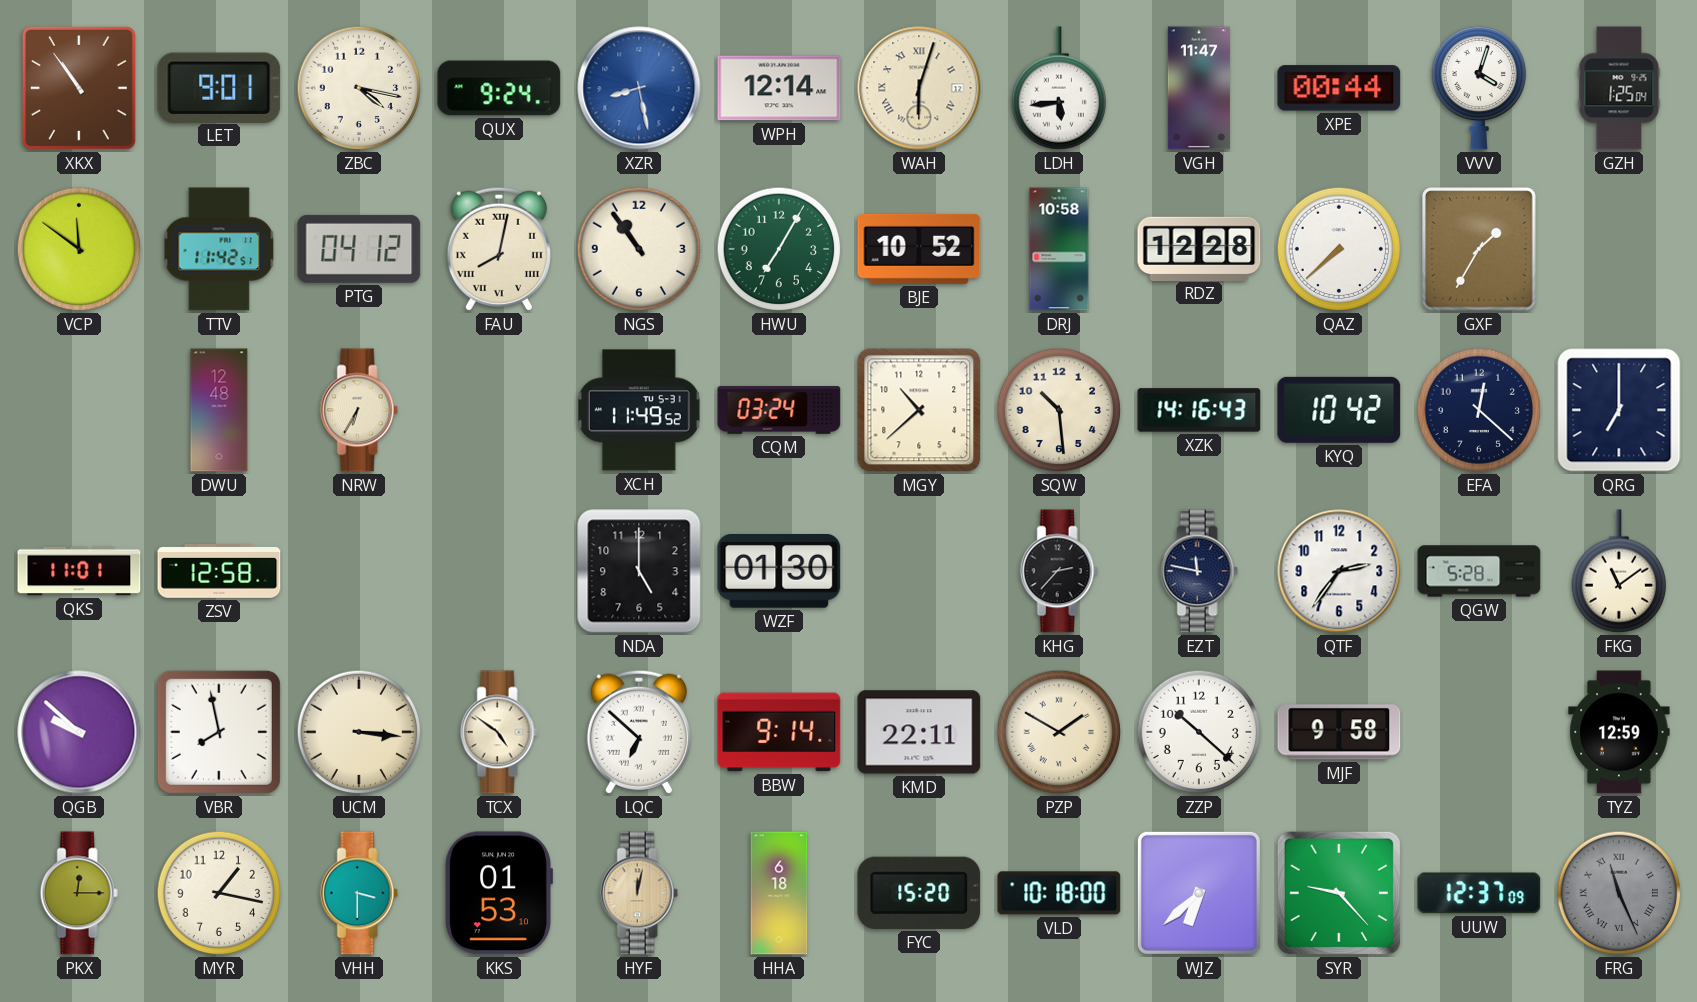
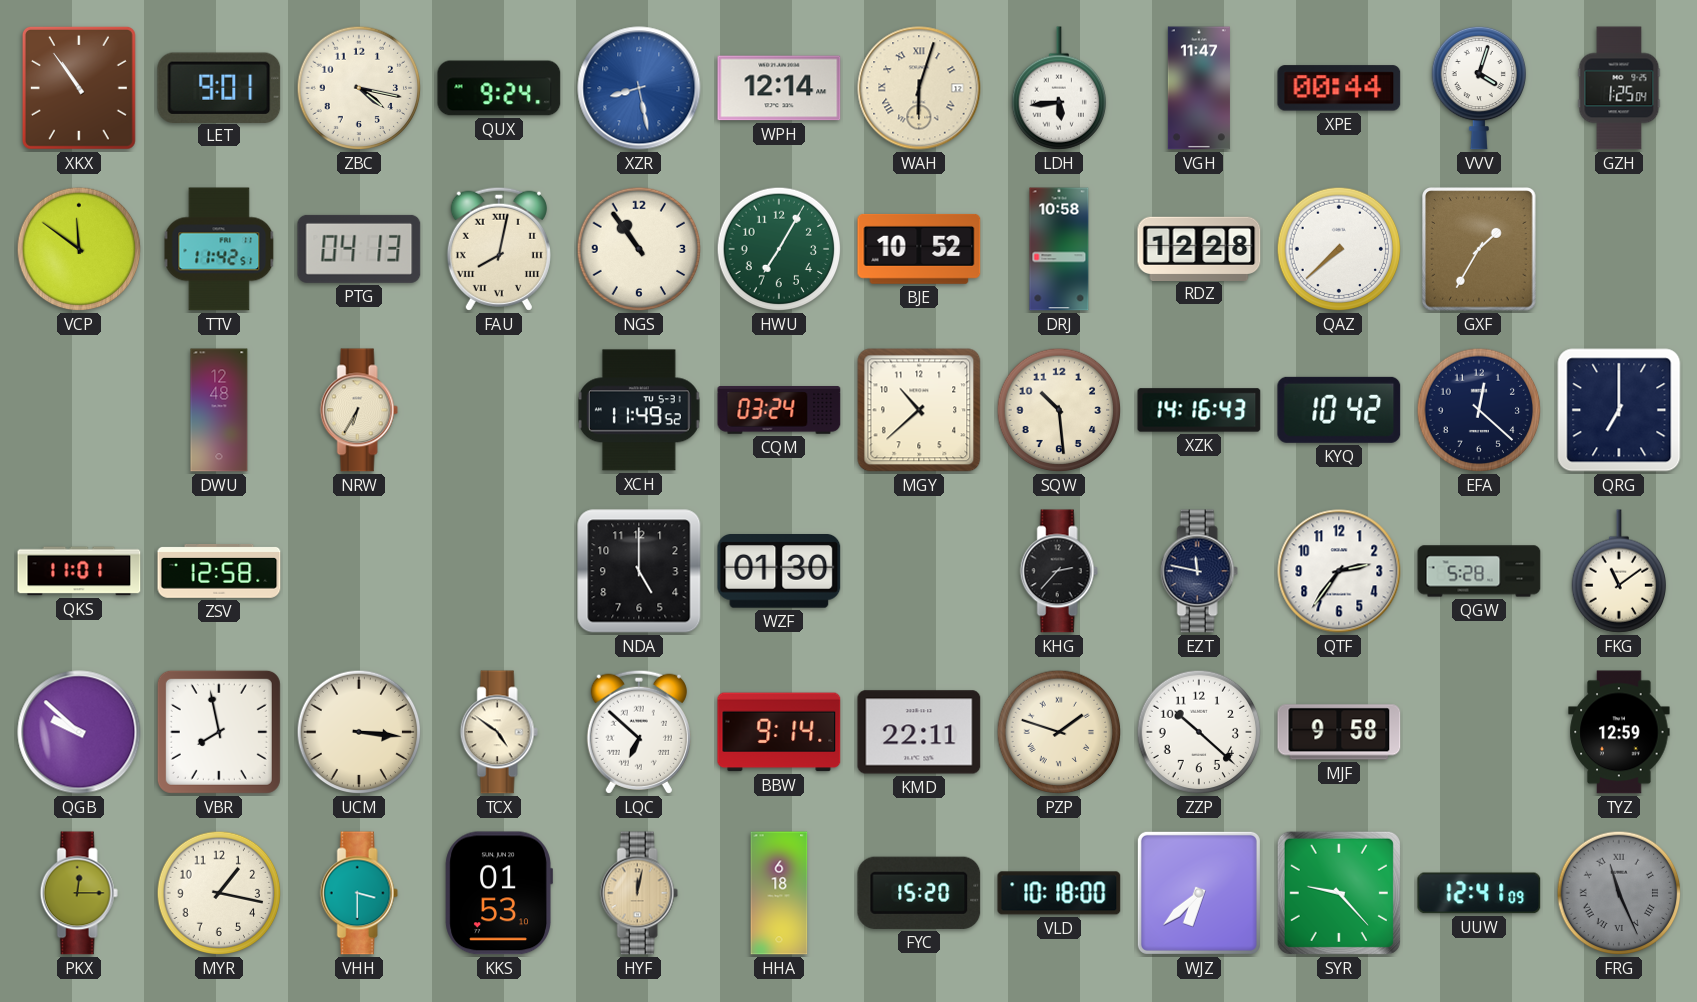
PTG: 04:12 -> 04:13 (359, 249)
PZP: 1:50 -> 1:48 (1059, 732)
UUW: 12:37 -> 12:41 (1479, 893)
